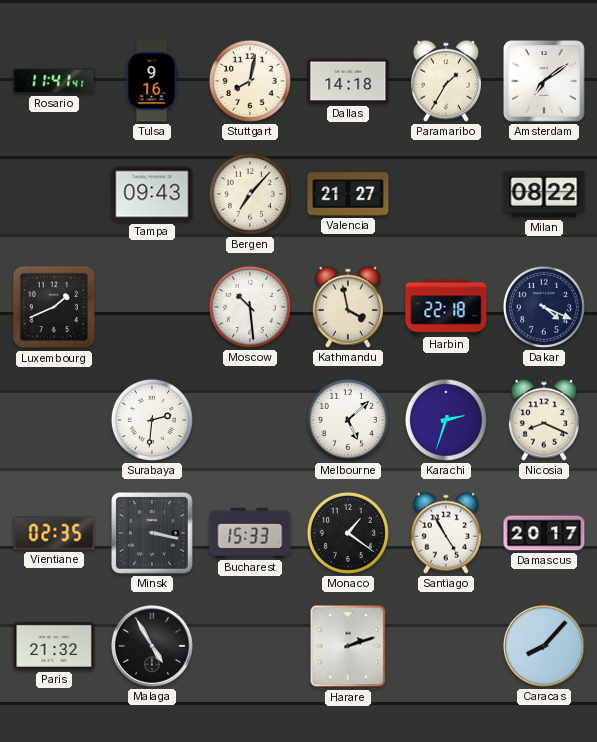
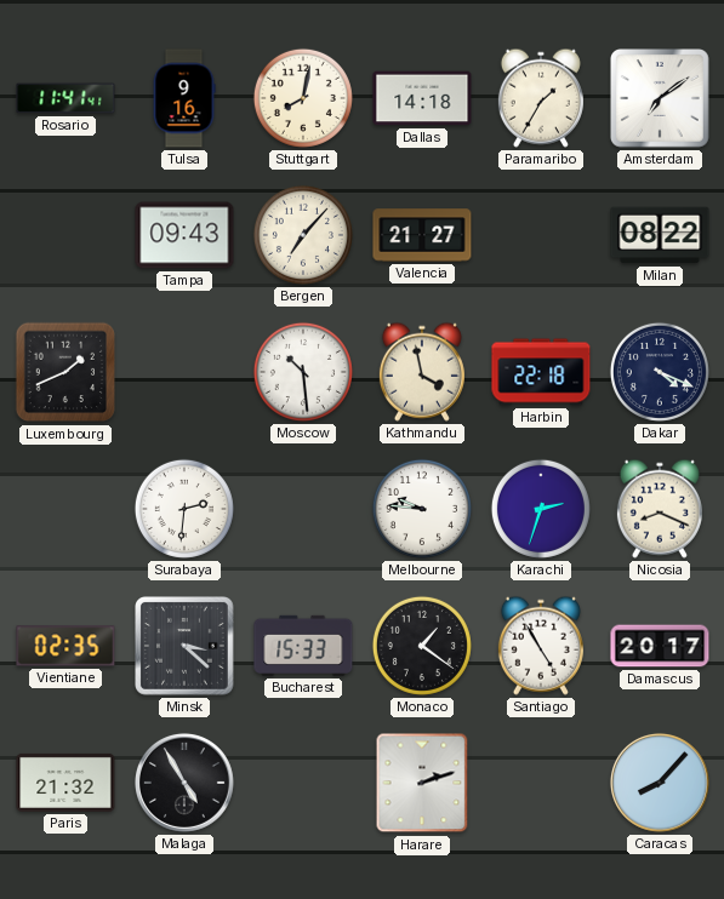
Melbourne: 5:08 -> 9:46 (422, 509)
Minsk: 3:17 -> 3:22 (186, 647)
